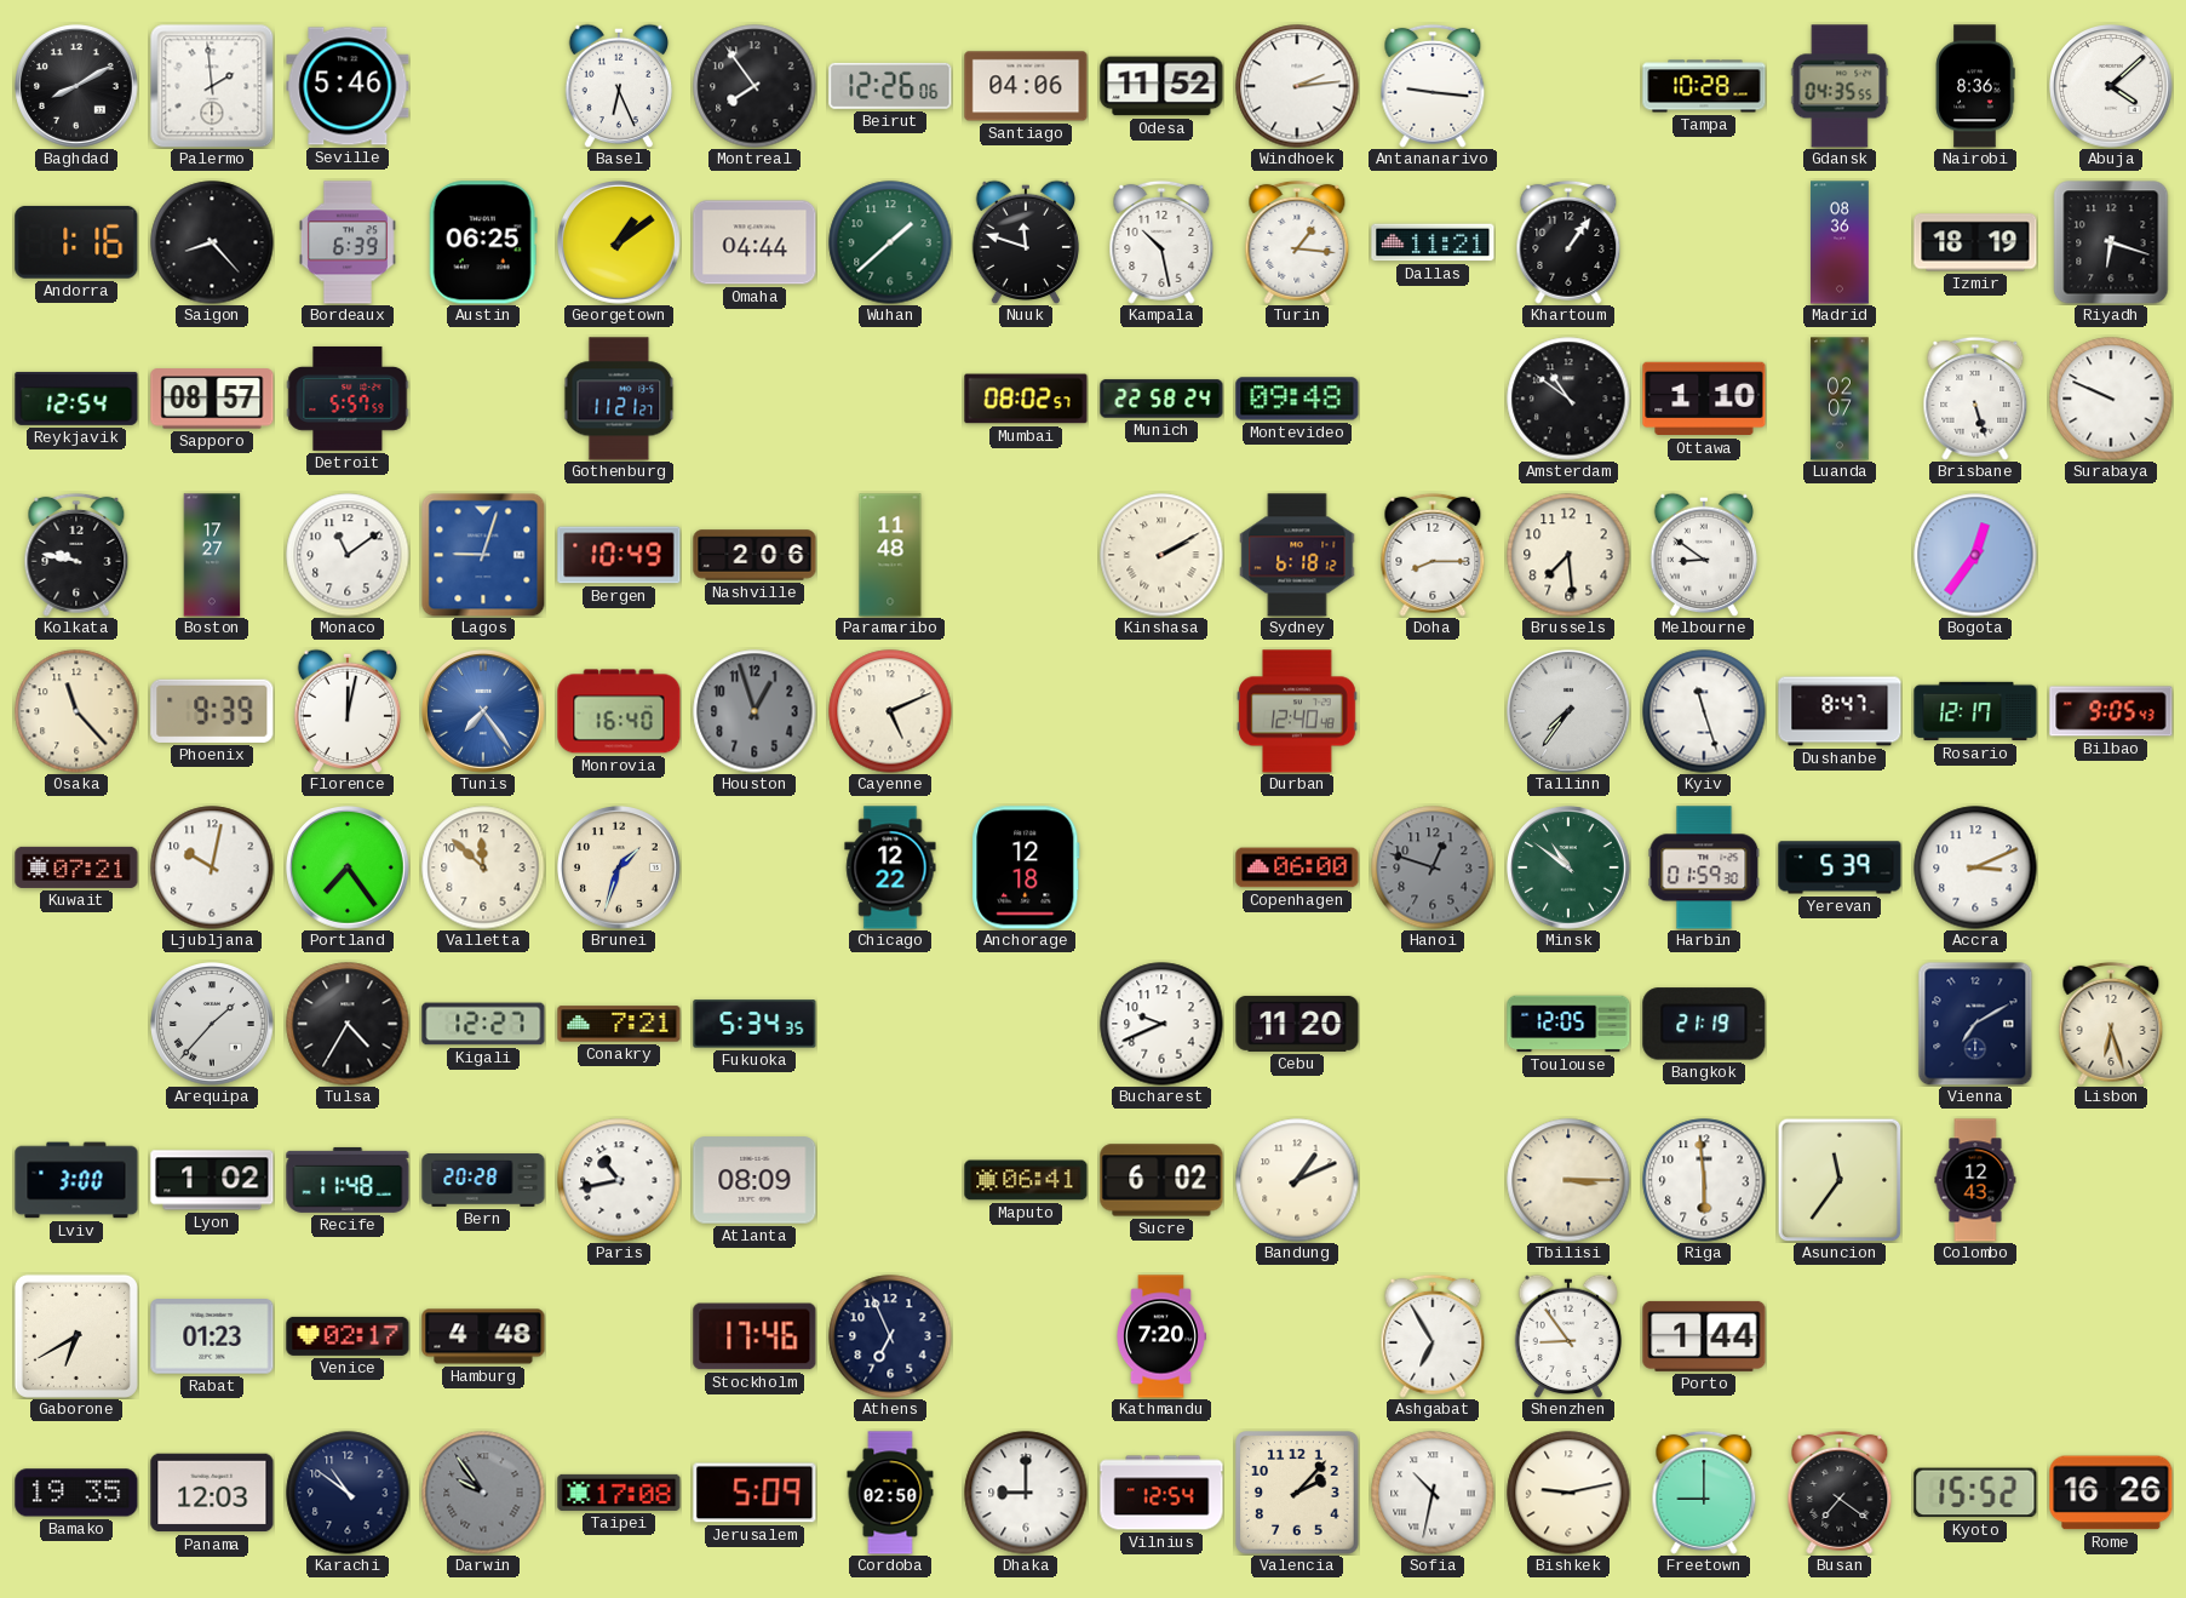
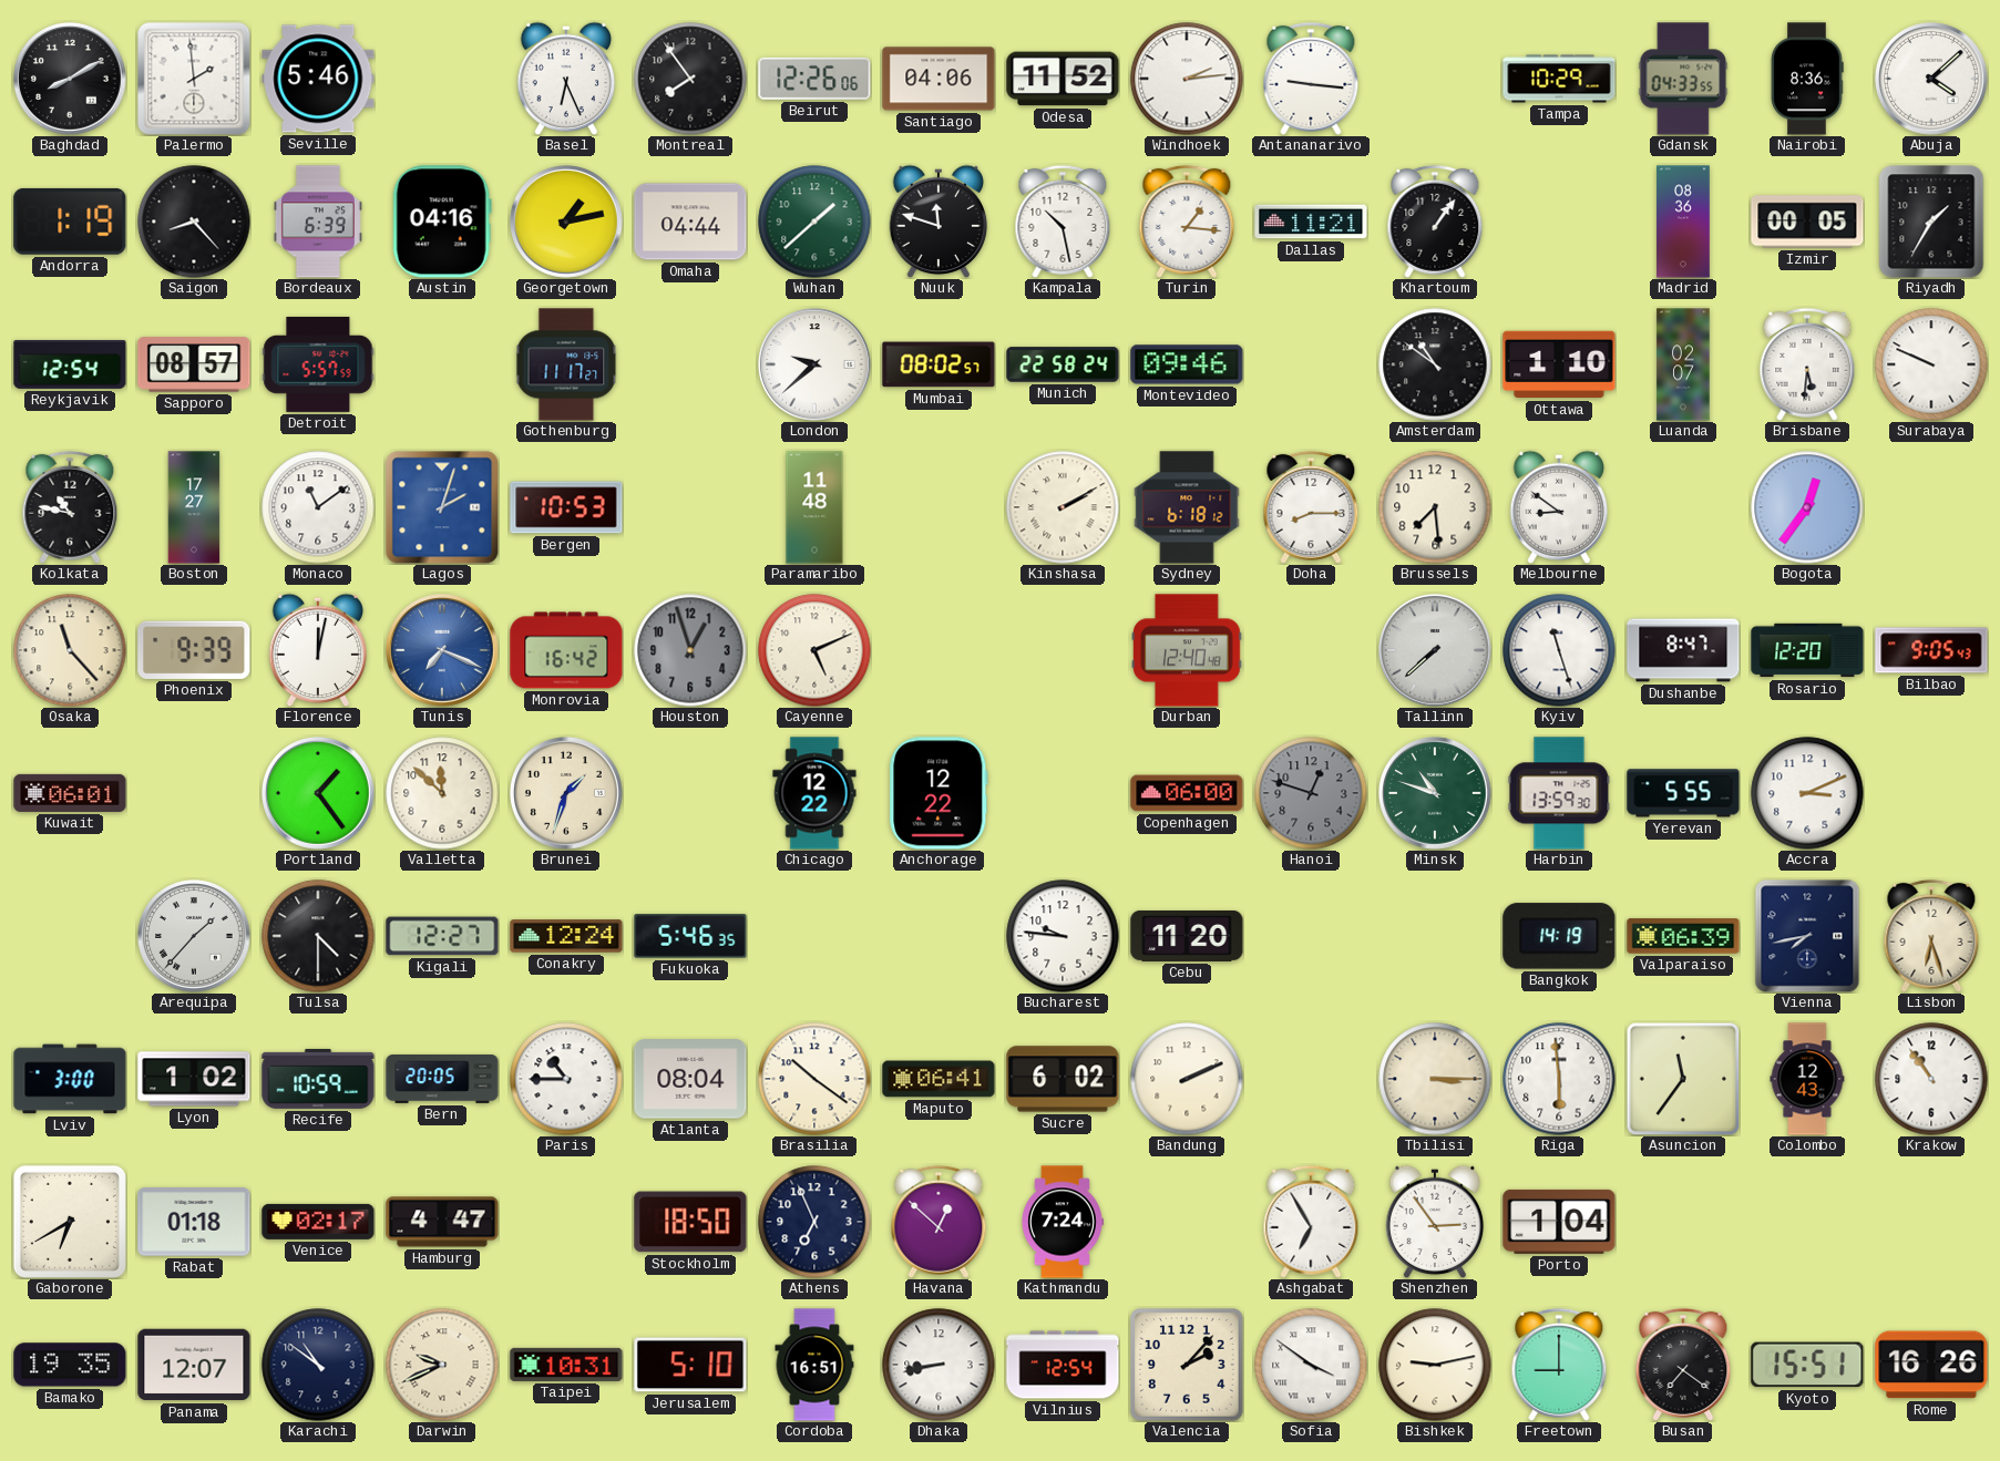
Tampa: 10:28 -> 10:29 (1559, 79)
Gdansk: 04:35 -> 04:33 (1683, 79)
Andorra: 1:16 -> 1:19 (70, 222)
Austin: 06:25 -> 04:16 (442, 222)
Georgetown: 1:09 -> 1:13 (566, 222)
Izmir: 18:19 -> 00:05 (1807, 222)
Riyadh: 6:18 -> 1:35 (1931, 222)
Gothenburg: 11:21 -> 11:17 (566, 364)
London: none -> 9:38 (814, 364)
Montevideo: 09:48 -> 09:46 (1187, 364)
Brisbane: 5:27 -> 5:31 (1807, 364)
Kolkata: 9:47 -> 10:47 (70, 507)
Lagos: 9:03 -> 2:03 (442, 507)
Bergen: 10:49 -> 10:53 (566, 507)
Nashville: 2:06 -> none (755, 555)
Tunis: 7:24 -> 7:19 (442, 650)
Monrovia: 16:40 -> 16:42 (566, 650)
Tallinn: 7:36 -> 7:38 (1435, 650)
Rosario: 12:17 -> 12:20 (1807, 650)
Kuwait: 07:21 -> 06:01 (70, 793)
Ljubljana: 10:02 -> none (212, 867)
Portland: 7:24 -> 1:24 (318, 793)
Anchorage: 12:18 -> 12:22 (939, 793)
Minsk: 10:51 -> 10:48 (1435, 793)
Harbin: 01:59 -> 13:59 (1559, 793)
Yerevan: 5:39 -> 5:55 (1683, 793)
Tulsa: 4:35 -> 4:30 (318, 936)
Conakry: 7:21 -> 12:24 (566, 936)
Fukuoka: 5:34 -> 5:46 (690, 936)
Bucharest: 9:41 -> 9:46 (1063, 936)
Toulouse: 12:05 -> none (1568, 1024)
Bangkok: 21:19 -> 14:19 (1559, 936)
Valparaiso: none -> 06:39 (1683, 936)
Vienna: 7:10 -> 7:43 (1807, 936)
Recife: 11:48 -> 10:59 (318, 1079)
Bern: 20:28 -> 20:05 (442, 1080)
Paris: 10:43 -> 10:45 (566, 1079)
Atlanta: 08:09 -> 08:04 (690, 1079)
Brasilia: none -> 10:21 (814, 1079)
Bandung: 1:11 -> 2:11 (1187, 1079)
Krakow: none -> 10:54 (1931, 1079)
Rabat: 01:23 -> 01:18 (194, 1222)
Hamburg: 4:48 -> 4:47 (442, 1222)
Stockholm: 17:46 -> 18:50 (690, 1222)
Havana: none -> 12:52 (939, 1222)
Kathmandu: 7:20 -> 7:24 (1063, 1222)
Shenzhen: 8:54 -> 2:54 (1435, 1222)
Porto: 1:44 -> 1:04 (1559, 1222)
Panama: 12:03 -> 12:07 (194, 1365)
Darwin: 9:54 -> 9:41 (442, 1365)
Darwin dial: grey -> cream (442, 1365)
Taipei: 17:08 -> 10:31 (566, 1365)
Jerusalem: 5:09 -> 5:10 (690, 1365)
Cordoba: 02:50 -> 16:51 (814, 1365)
Dhaka: 9:00 -> 8:43 (939, 1365)
Sofia: 10:32 -> 3:51 (1311, 1365)
Kyoto: 15:52 -> 15:51 (1807, 1365)
